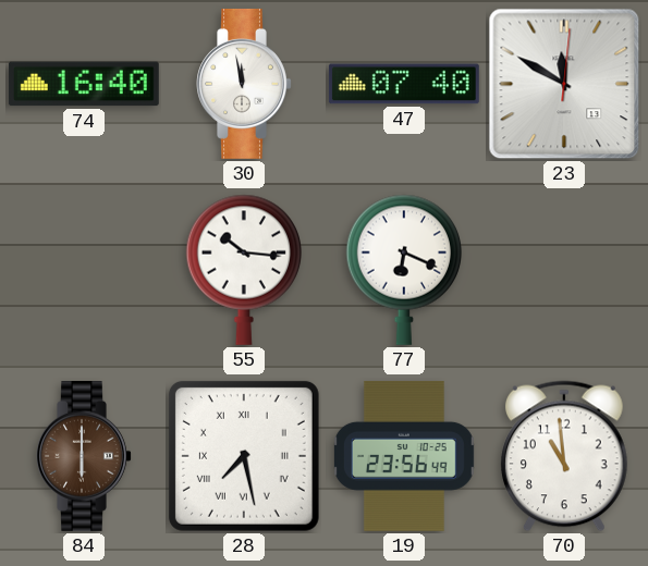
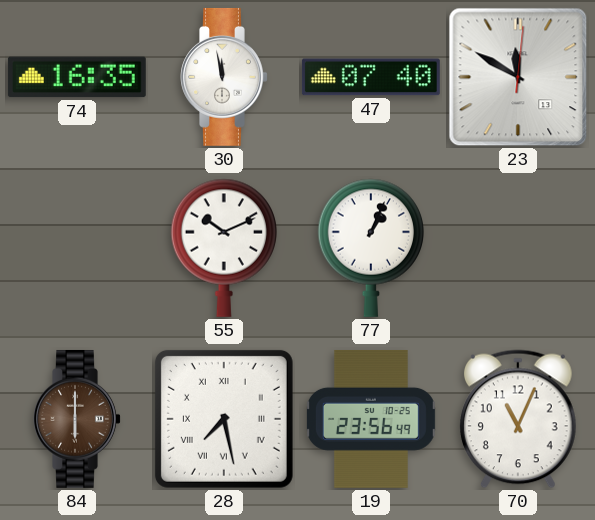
74: 16:40 -> 16:35 (77, 77)
55: 10:16 -> 10:11 (223, 248)
77: 6:19 -> 1:04 (370, 248)
70: 10:59 -> 11:04 (519, 419)
